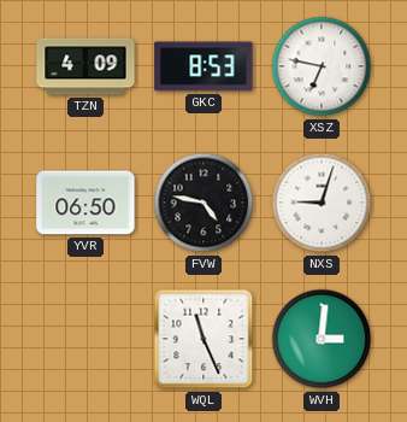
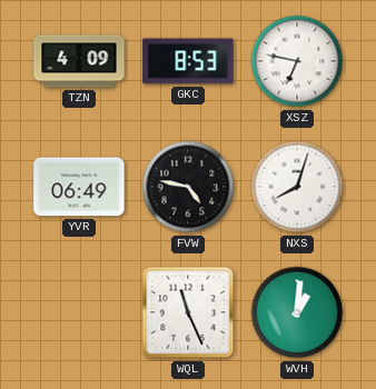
YVR: 06:50 -> 06:49 (79, 187)
NXS: 9:03 -> 8:03 (297, 187)
WVH: 3:01 -> 1:01 (297, 312)
